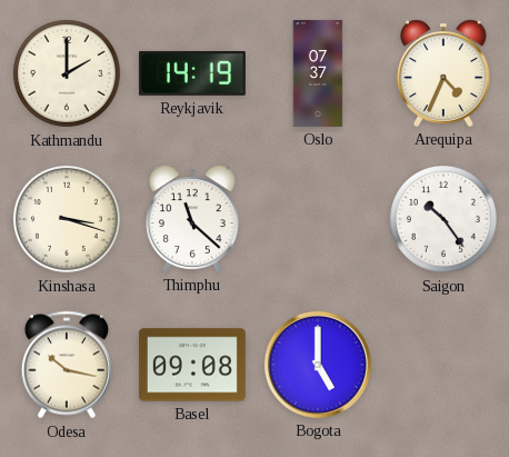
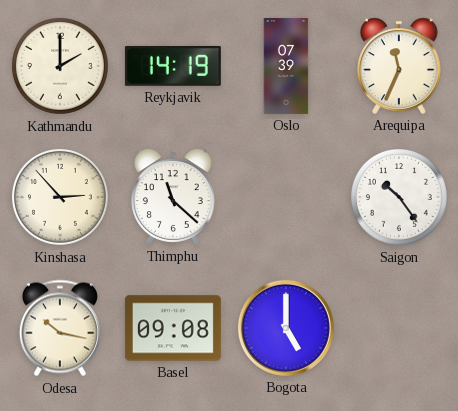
Oslo: 07:37 -> 07:39 (286, 66)
Arequipa: 4:34 -> 11:34 (399, 66)
Kinshasa: 3:18 -> 2:53 (60, 197)
